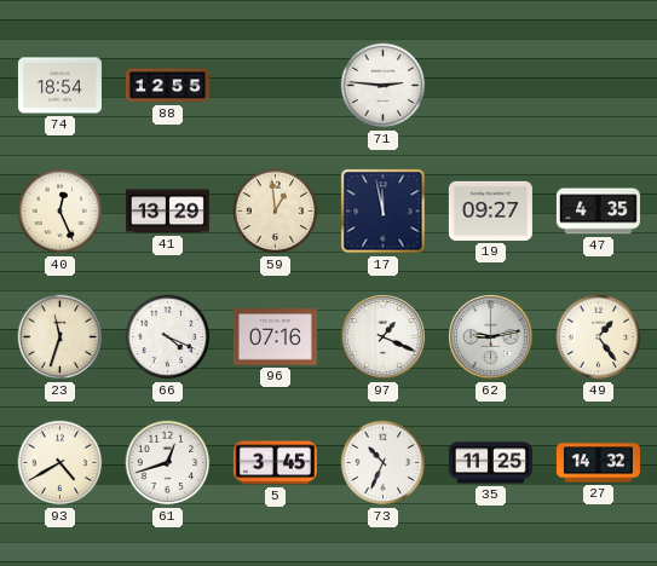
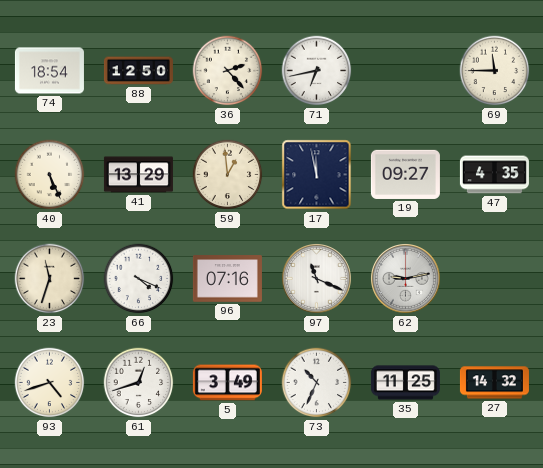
88: 12:55 -> 12:50 (138, 71)
36: none -> 2:23 (228, 71)
71: 2:46 -> 6:43 (317, 71)
69: none -> 11:45 (495, 71)
40: 12:26 -> 5:26 (50, 175)
97: 1:19 -> 11:19 (317, 279)
49: 1:24 -> none (599, 337)
93: 4:40 -> 4:42 (50, 383)
5: 3:45 -> 3:49 (227, 383)
